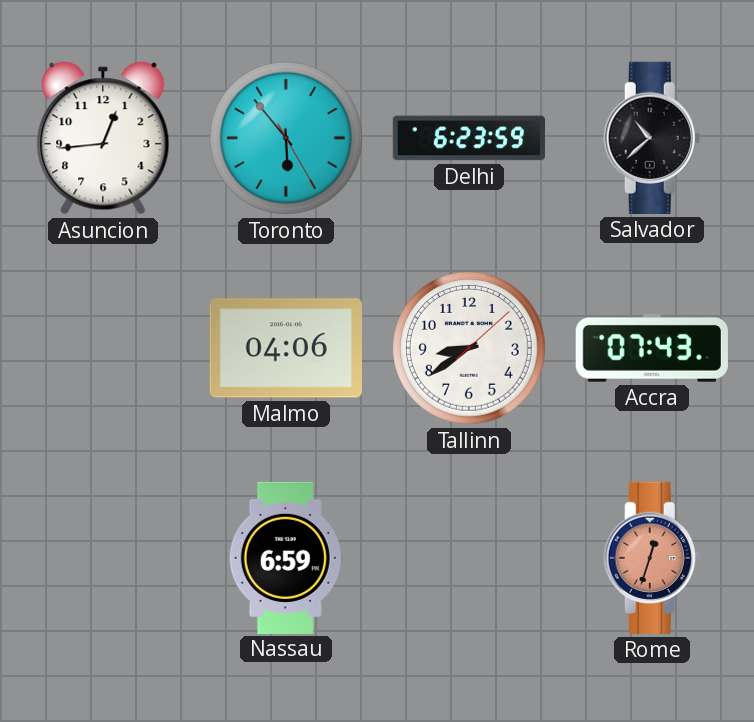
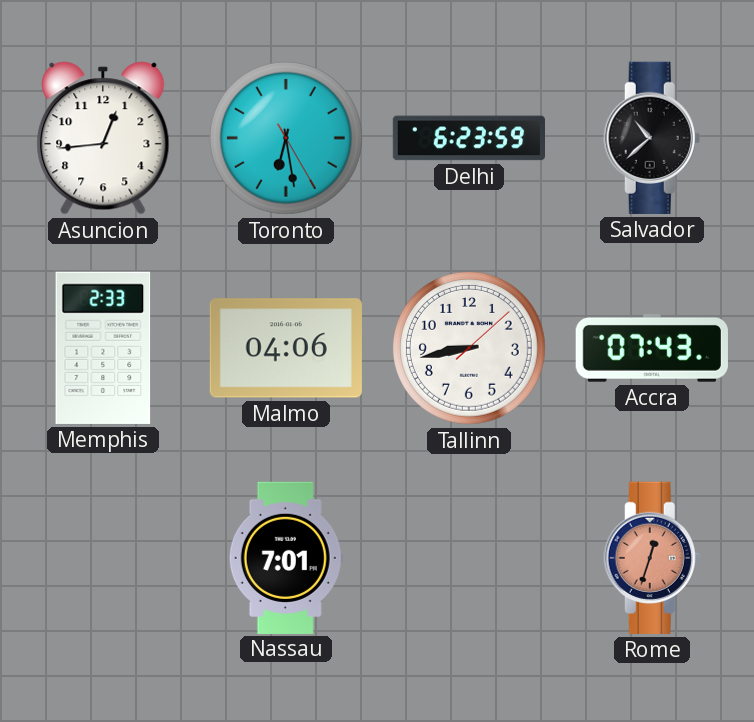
Toronto: 5:53 -> 6:28 (286, 138)
Memphis: none -> 2:33 (103, 348)
Tallinn: 8:39 -> 8:43 (469, 348)
Nassau: 6:59 -> 7:01 (286, 557)
